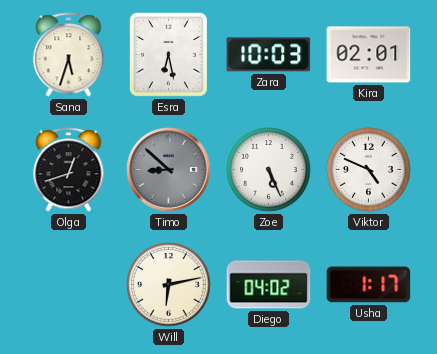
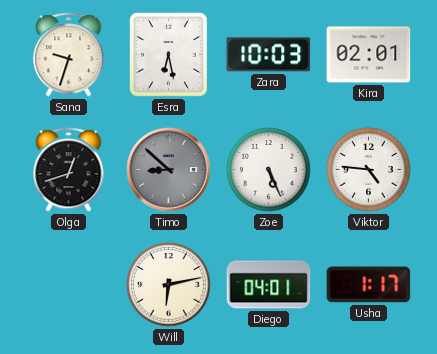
Sana: 5:33 -> 9:33 (69, 55)
Viktor: 4:49 -> 4:46 (369, 170)
Diego: 04:02 -> 04:01 (269, 285)
